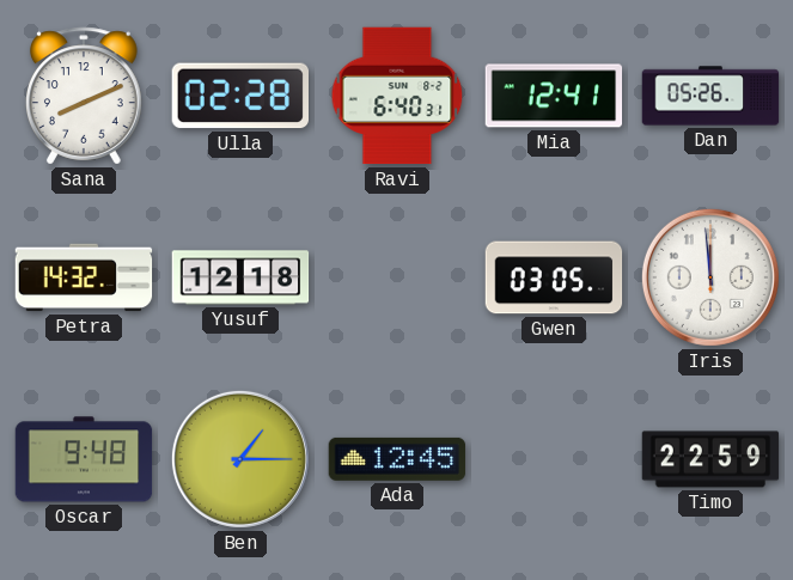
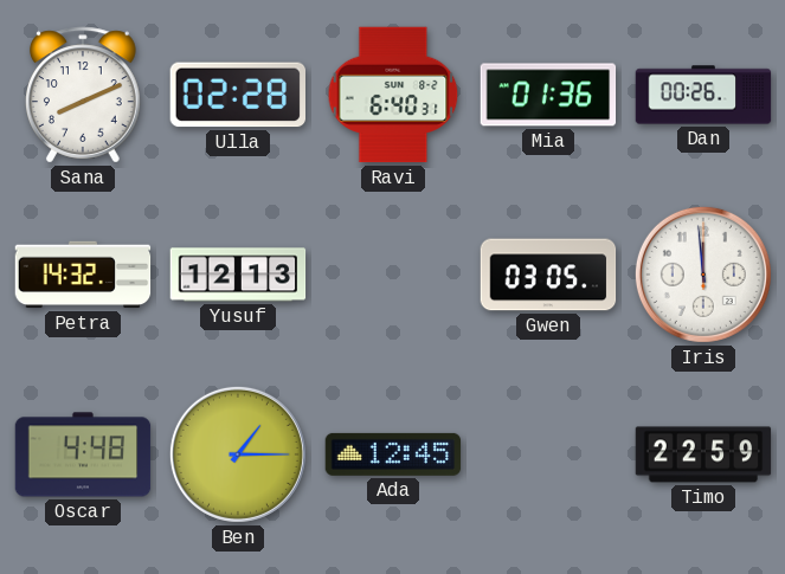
Mia: 12:41 -> 01:36 (548, 95)
Dan: 05:26 -> 00:26 (703, 95)
Yusuf: 12:18 -> 12:13 (238, 275)
Oscar: 9:48 -> 4:48 (83, 454)
